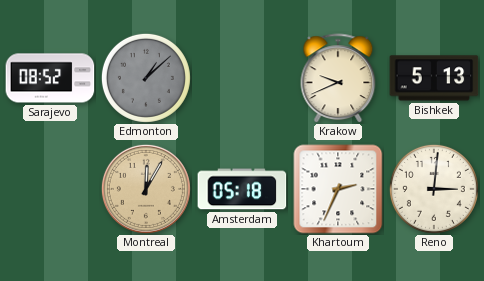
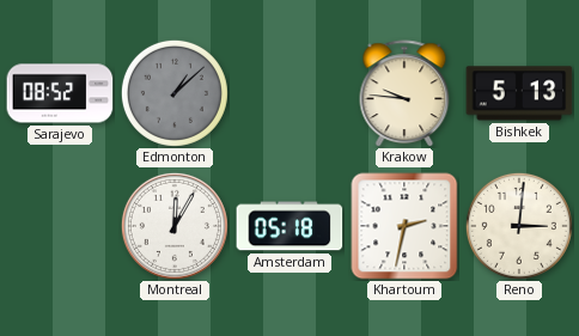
Krakow: 9:41 -> 9:46 (404, 93)
Montreal dial: champagne -> white (175, 226)
Khartoum: 2:34 -> 2:32 (404, 226)
